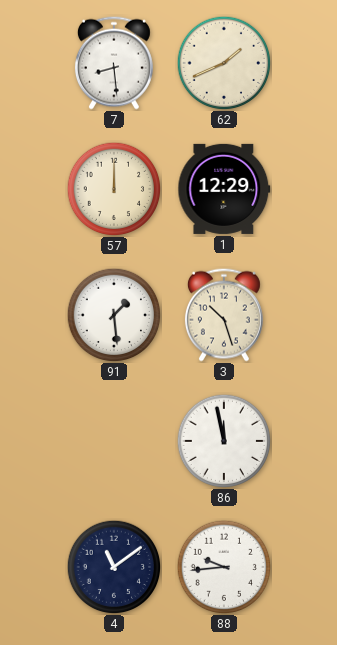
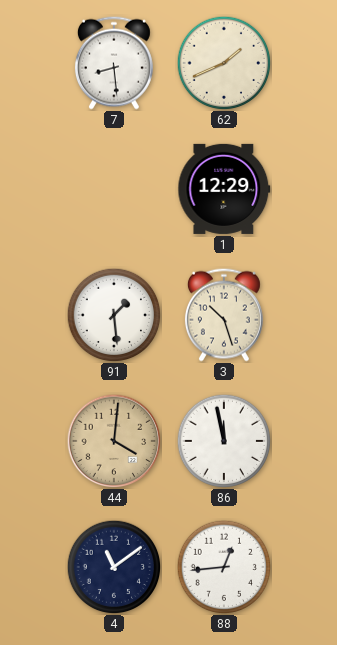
57: 12:00 -> none (114, 189)
44: none -> 4:01 (114, 441)
88: 9:44 -> 12:44 (224, 567)
